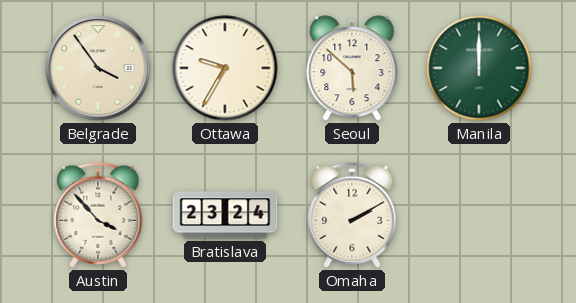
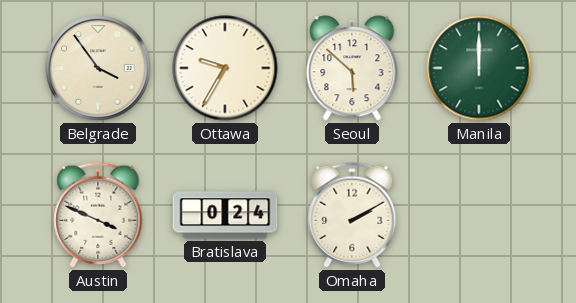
Austin: 3:53 -> 3:49 (98, 215)
Bratislava: 23:24 -> 0:24 (225, 215)
